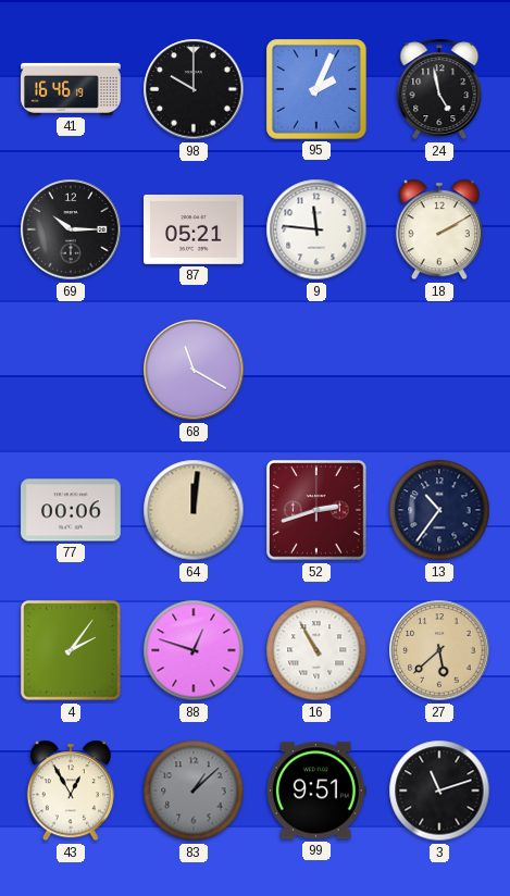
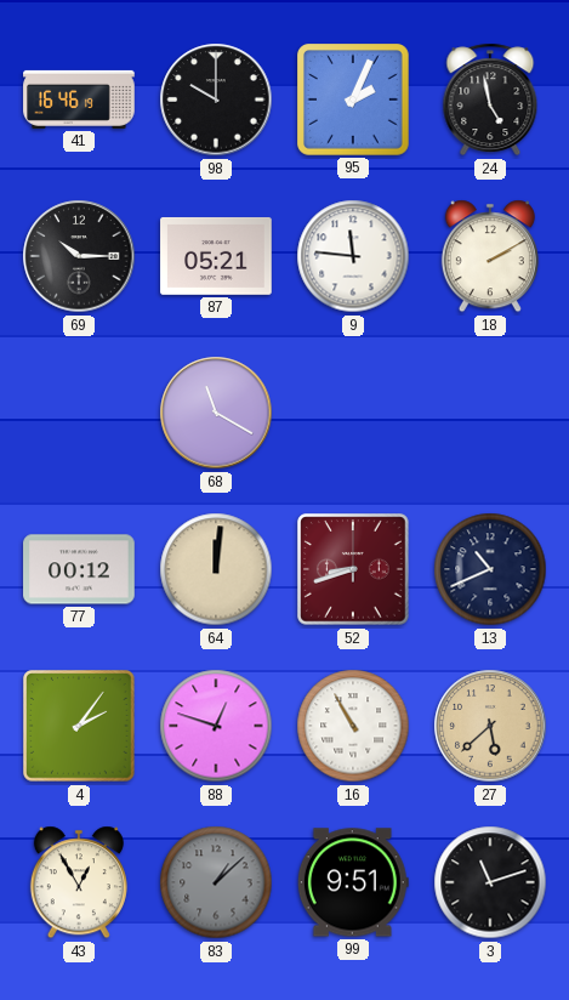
77: 00:06 -> 00:12 (79, 569)
52: 2:42 -> 8:42 (353, 569)
13: 10:36 -> 10:41 (490, 569)
